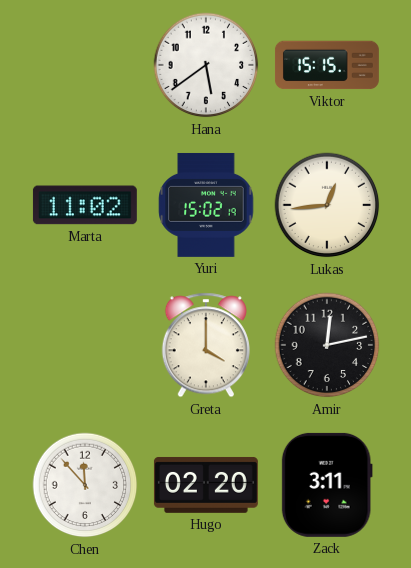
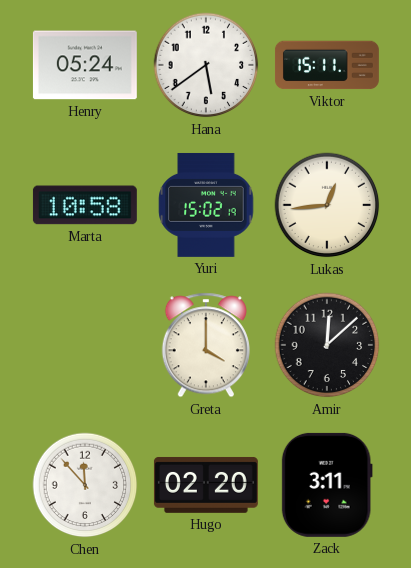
Henry: none -> 05:24 (85, 65)
Viktor: 15:15 -> 15:11 (327, 65)
Marta: 11:02 -> 10:58 (85, 205)
Amir: 12:13 -> 12:08 (327, 345)
